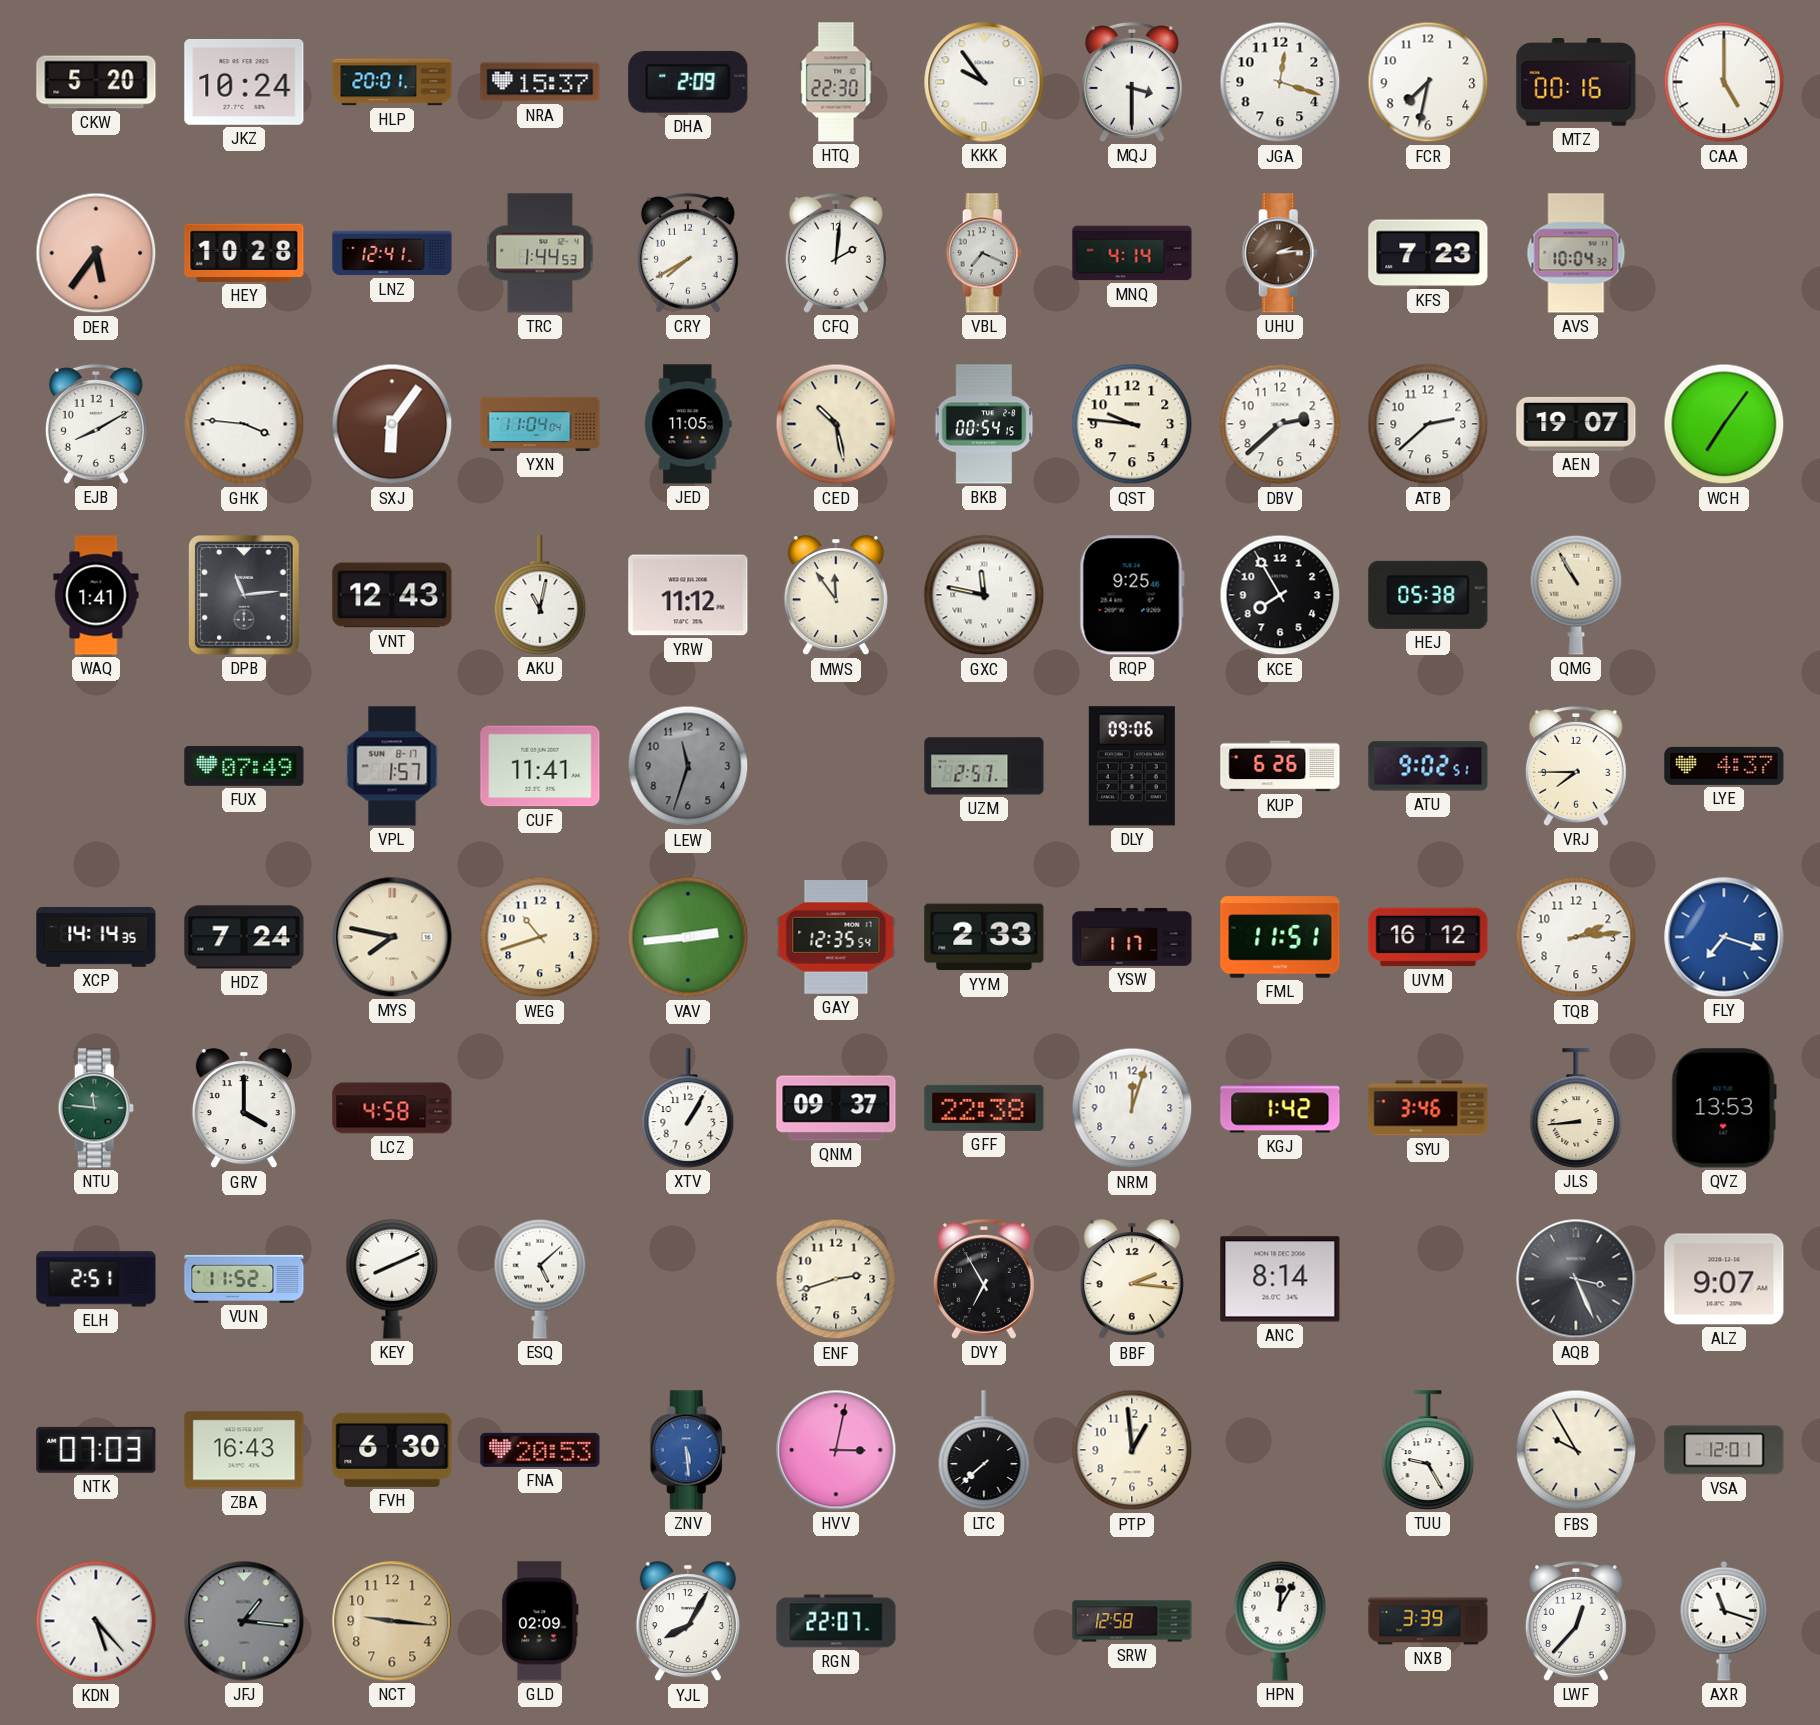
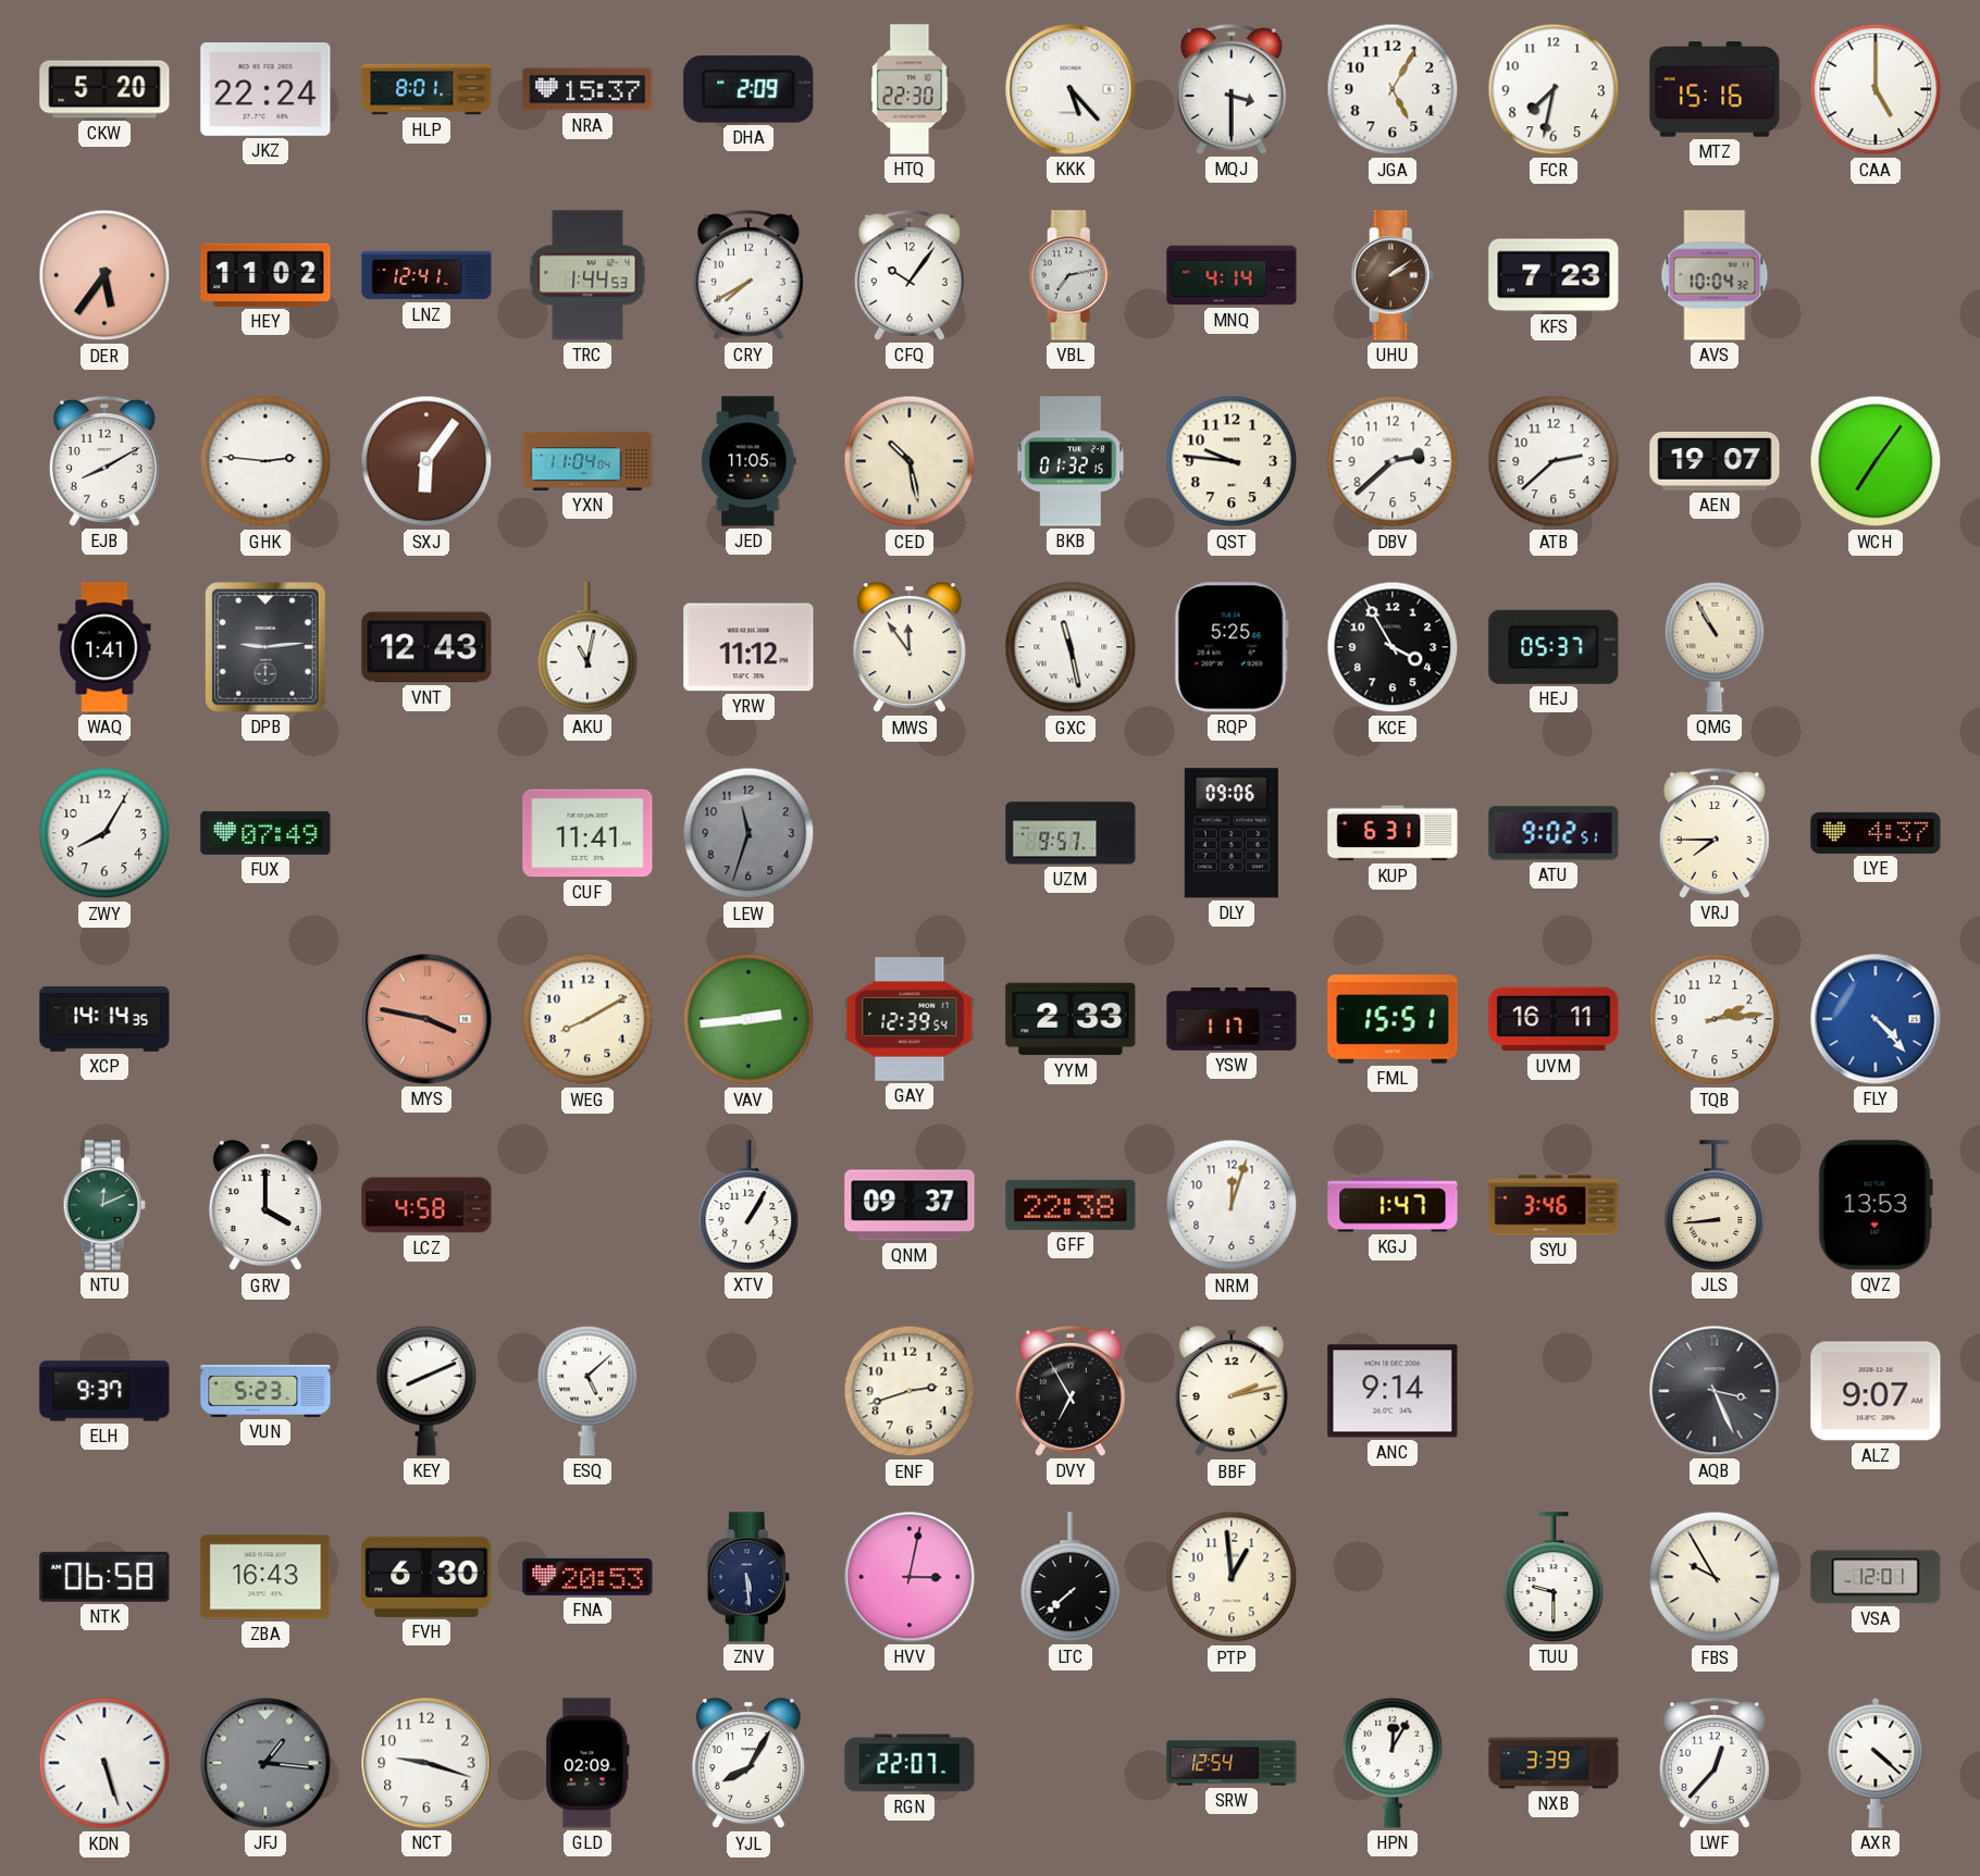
JKZ: 10:24 -> 22:24 (265, 90)
HLP: 20:01 -> 8:01 (426, 89)
KKK: 9:54 -> 5:23 (1071, 89)
JGA: 12:18 -> 5:05 (1393, 89)
MTZ: 00:16 -> 15:16 (1715, 89)
HEY: 10:28 -> 11:02 (265, 275)
CFQ: 2:01 -> 10:06 (909, 275)
VBL: 7:19 -> 7:13 (1071, 275)
UHU: 2:14 -> 2:09 (1393, 275)
GHK: 3:46 -> 2:46 (265, 461)
BKB: 00:54 -> 01:32 (1071, 461)
DPB: 11:14 -> 9:14 (265, 647)
GXC: 11:47 -> 11:28 (1071, 647)
RQP: 9:25 -> 5:25 (1232, 647)
KCE: 7:55 -> 3:55 (1393, 647)
HEJ: 05:38 -> 05:37 (1554, 647)
ZWY: none -> 8:05 (104, 833)
VPL: 1:57 -> none (392, 766)
UZM: 2:57 -> 9:57 (1071, 833)
KUP: 6:26 -> 6:31 (1393, 833)
HDZ: 7:24 -> none (244, 937)
MYS: 7:47 -> 3:47 (426, 1019)
MYS dial: cream -> salmon (426, 1019)
WEG: 10:42 -> 8:10 (587, 1019)
GAY: 12:35 -> 12:39 (909, 1020)
FML: 11:51 -> 15:51 (1393, 1019)
UVM: 16:12 -> 16:11 (1554, 1019)
FLY: 7:18 -> 4:23 (1876, 1019)
NTU: 11:46 -> 12:11 (104, 1205)
KGJ: 1:42 -> 1:47 (1393, 1205)
ELH: 2:51 -> 9:37 (104, 1391)
VUN: 11:52 -> 5:23 (265, 1391)
BBF: 2:16 -> 2:13 (1232, 1392)
ANC: 8:14 -> 9:14 (1393, 1391)
NTK: 07:03 -> 06:58 (104, 1577)
ZNV dial: blue -> navy (748, 1577)
TUU: 9:25 -> 9:30 (1554, 1577)
KDN: 5:23 -> 5:27 (104, 1763)
NCT: 9:16 -> 9:18 (426, 1763)
NCT dial: champagne -> white (426, 1763)
SRW: 12:58 -> 12:54 (1232, 1763)
AXR: 11:18 -> 4:22 (1876, 1763)
